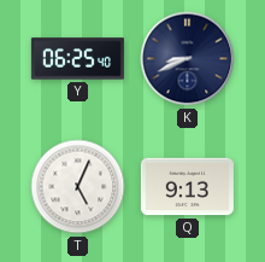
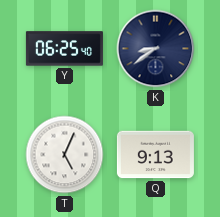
K: 8:41 -> 8:39 (156, 49)
